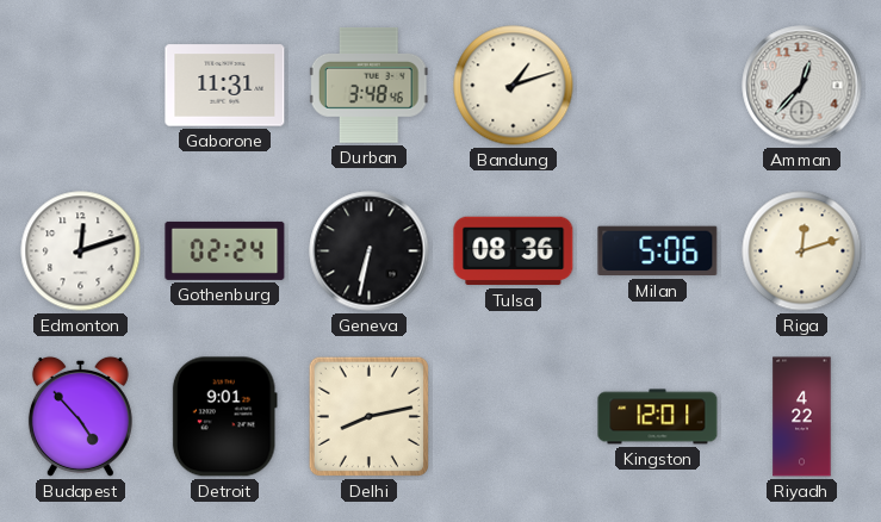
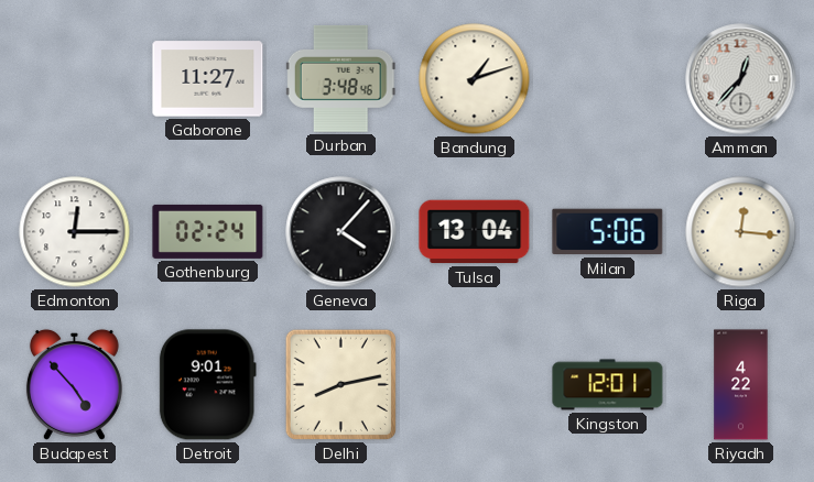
Gaborone: 11:31 -> 11:27 (208, 79)
Edmonton: 12:12 -> 12:15 (75, 232)
Geneva: 6:32 -> 4:07 (341, 232)
Tulsa: 08:36 -> 13:04 (475, 232)
Riga: 12:12 -> 12:16 (741, 232)
